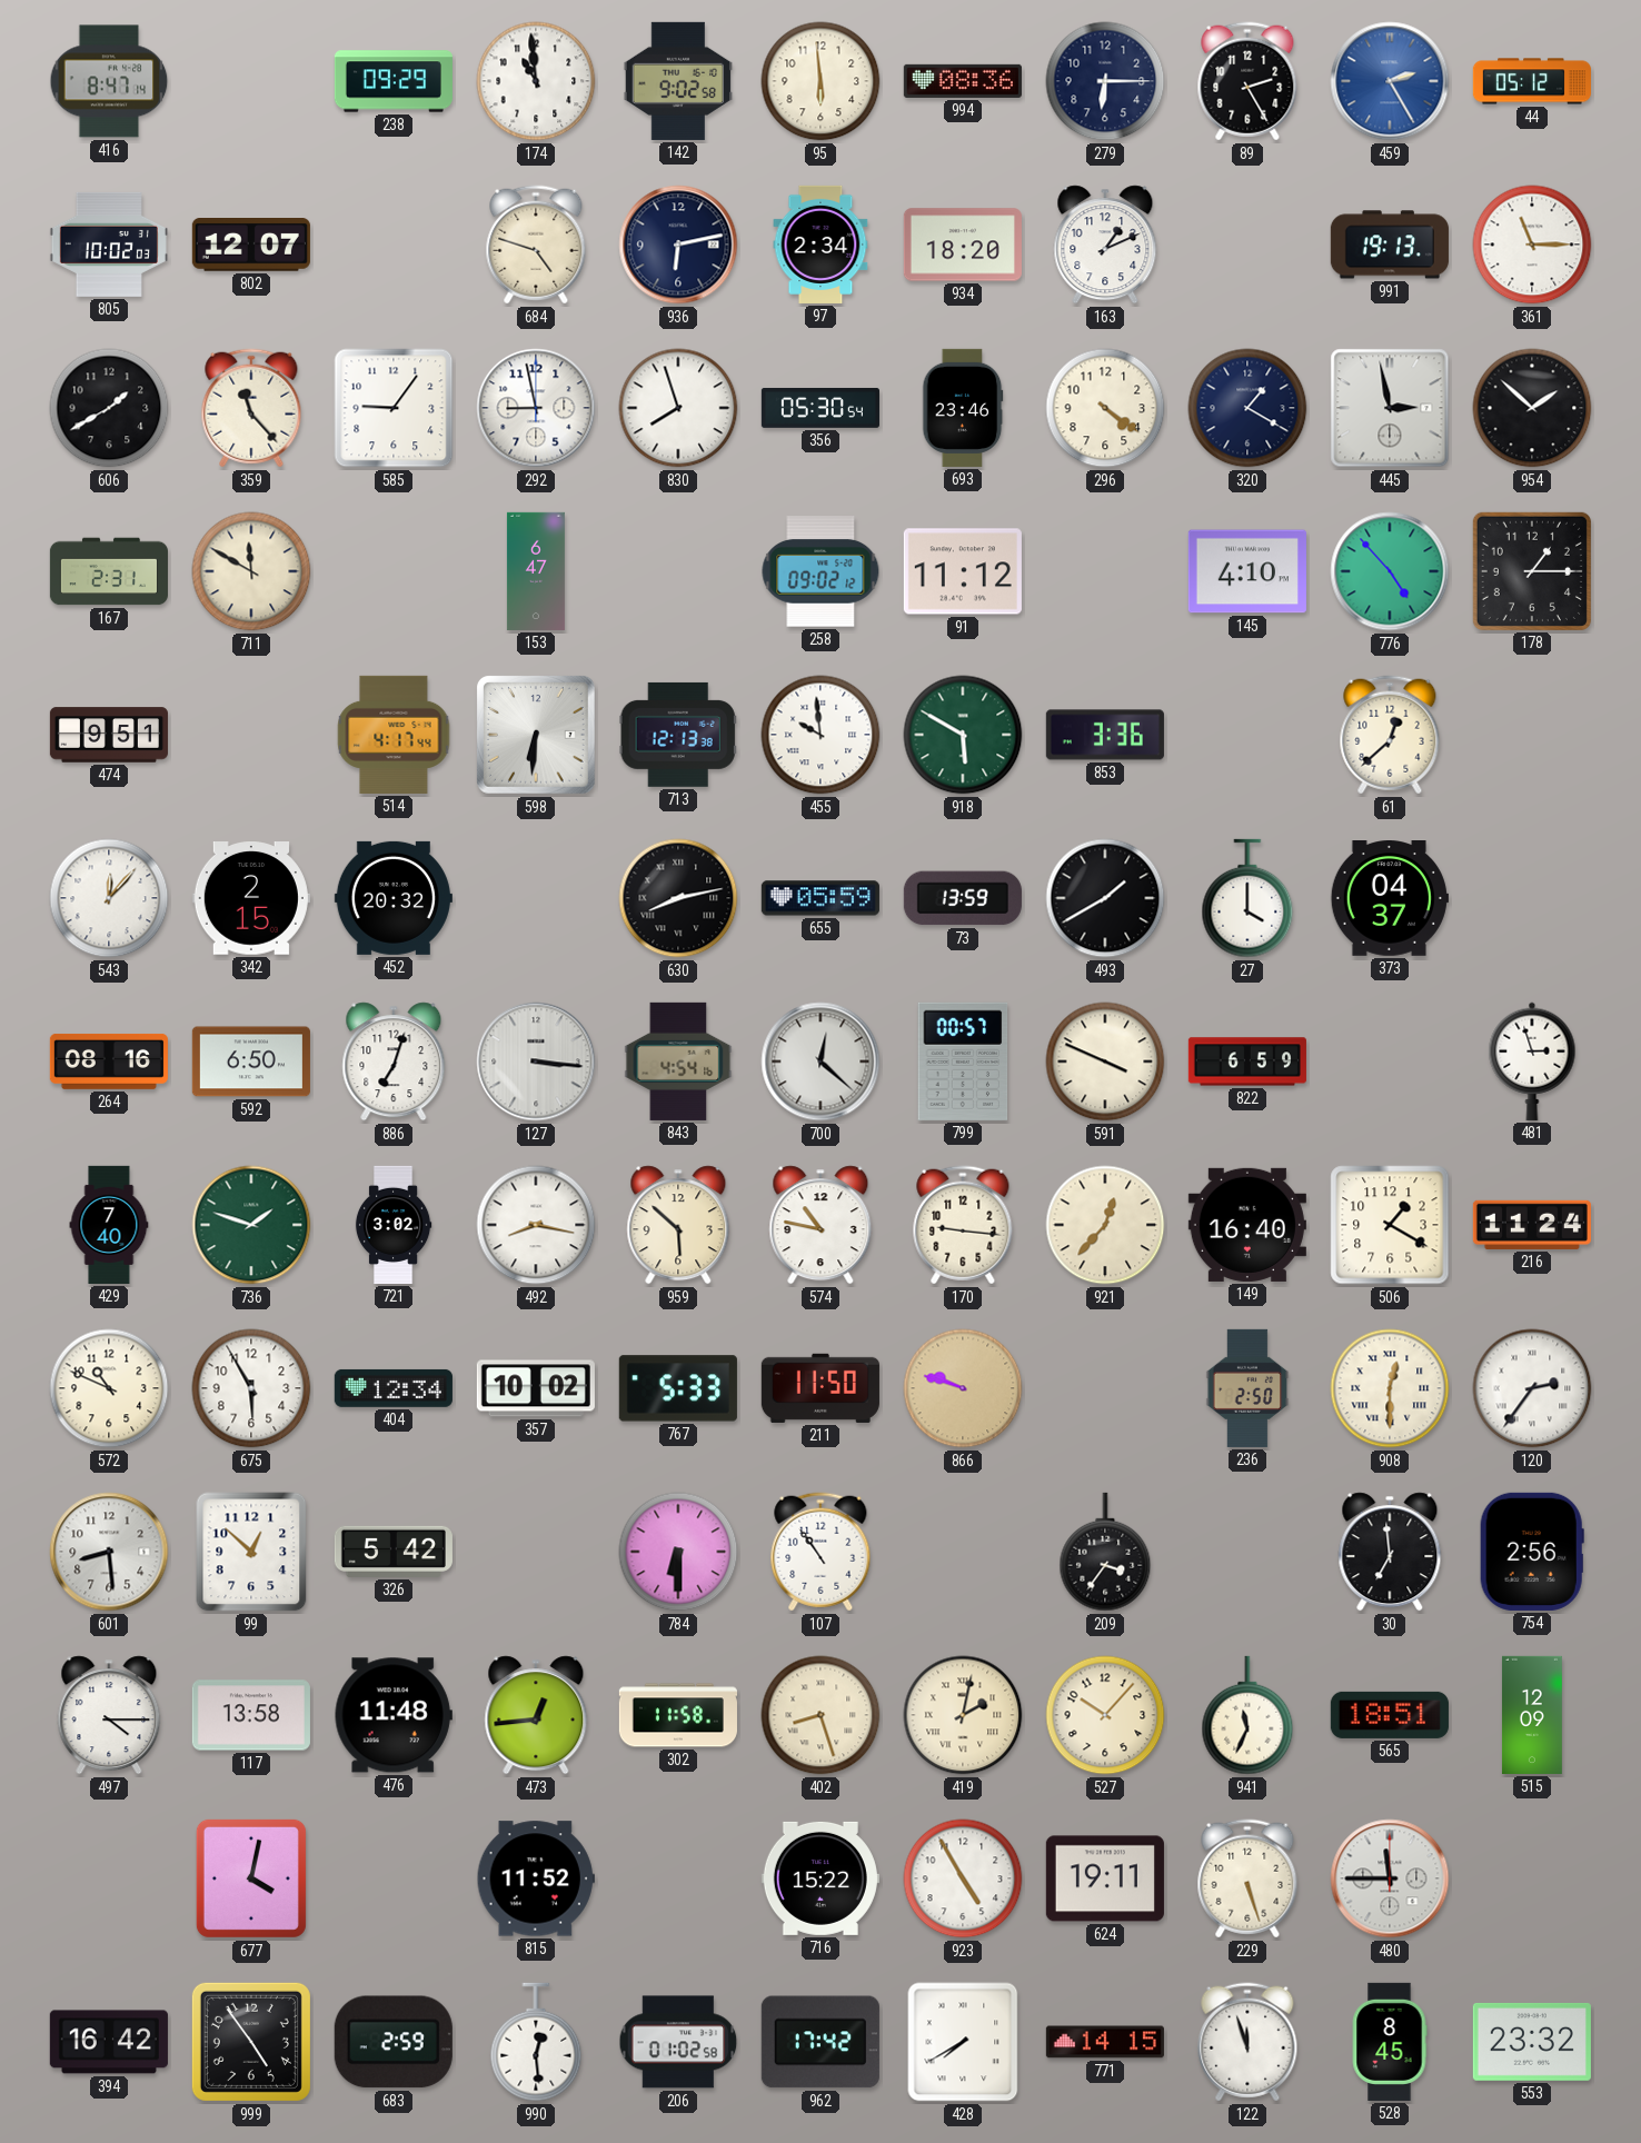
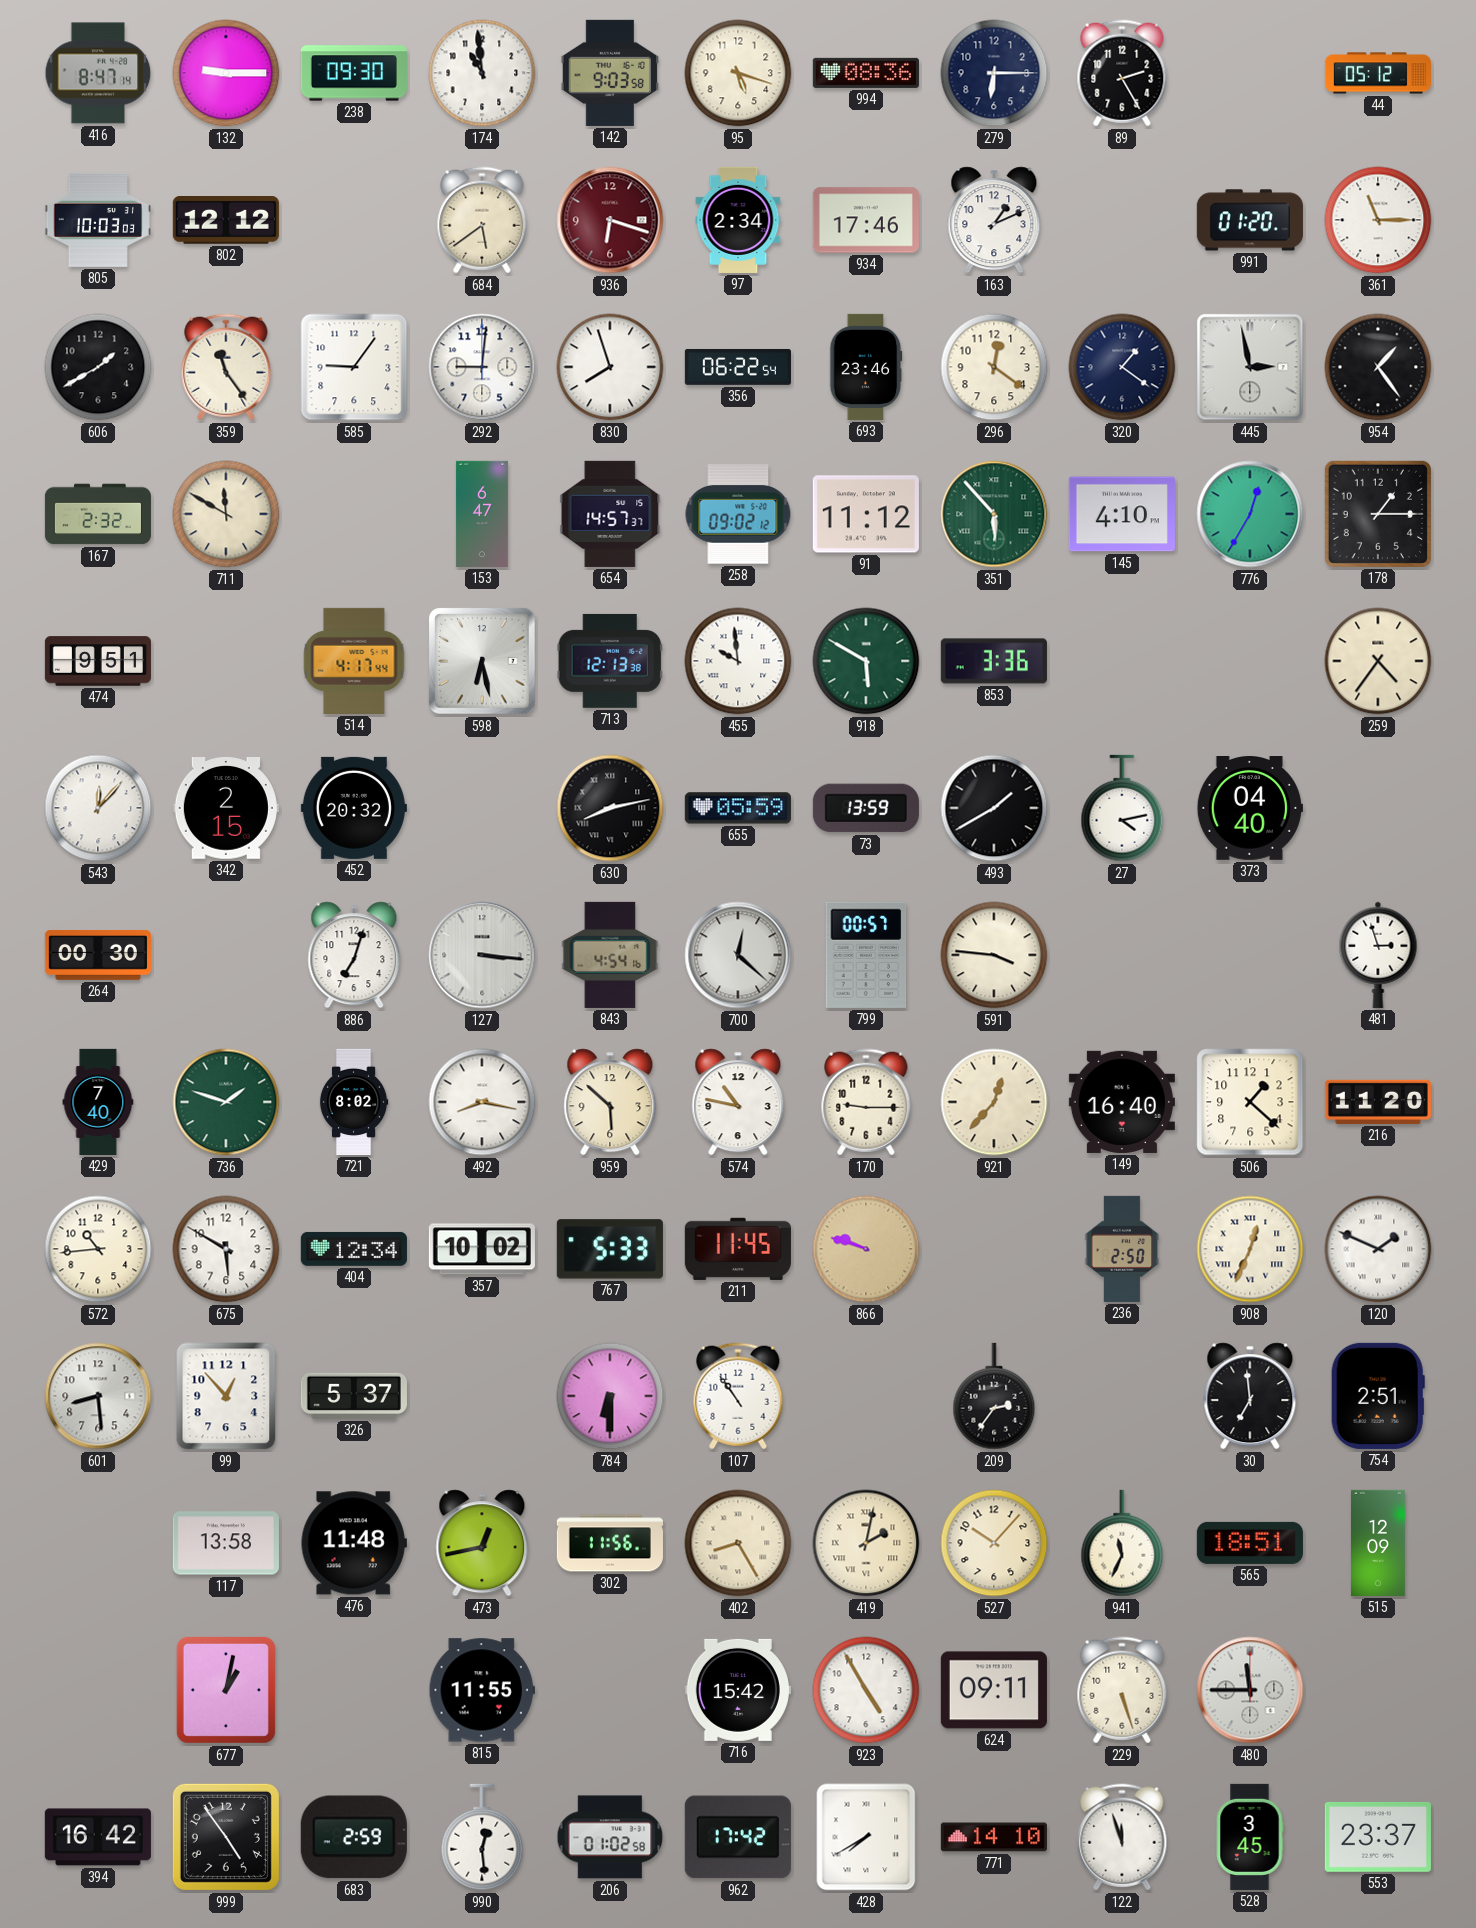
132: none -> 9:15 (226, 73)
238: 09:29 -> 09:30 (354, 73)
142: 9:02 -> 9:03 (610, 73)
95: 5:59 -> 5:18 (738, 73)
459: 2:25 -> none (1390, 81)
805: 10:02 -> 10:03 (98, 220)
802: 12:07 -> 12:12 (226, 221)
684: 4:48 -> 5:39 (482, 220)
936: 6:13 -> 6:18 (610, 220)
936 dial: navy -> burgundy (610, 220)
934: 18:20 -> 17:46 (866, 220)
991: 19:13 -> 01:20 (1250, 220)
359: 11:23 -> 11:24 (226, 367)
292: 8:58 -> 9:01 (482, 367)
356: 05:30 -> 06:22 (738, 367)
296: 4:21 -> 12:21 (994, 367)
320: 1:20 -> 1:21 (1122, 367)
954: 1:52 -> 1:24 (1378, 367)
167: 2:31 -> 2:32 (98, 514)
654: none -> 14:57 (610, 514)
351: none -> 5:53 (994, 514)
776: 4:53 -> 12:35 (1250, 514)
598: 6:31 -> 6:28 (482, 661)
61: 12:38 -> none (1390, 735)
259: none -> 4:36 (1378, 661)
27: 4:00 -> 4:13 (1122, 808)
373: 04:37 -> 04:40 (1250, 809)
264: 08:16 -> 00:30 (98, 955)
592: 6:50 -> none (251, 1061)
591: 3:49 -> 3:46 (994, 955)
822: 6:59 -> none (1247, 1061)
721: 3:02 -> 8:02 (354, 1102)
170: 9:16 -> 9:15 (866, 1102)
506: 1:20 -> 1:22 (1250, 1102)
216: 11:24 -> 11:20 (1378, 1102)
572: 10:49 -> 10:44 (98, 1249)
675: 5:55 -> 5:50 (226, 1249)
211: 11:50 -> 11:45 (738, 1249)
908: 12:30 -> 12:34 (1250, 1249)
120: 2:36 -> 1:49 (1378, 1249)
99: 12:52 -> 12:53 (226, 1396)
326: 5:42 -> 5:37 (354, 1396)
209: 3:36 -> 2:36 (994, 1396)
754: 2:56 -> 2:51 (1378, 1396)
497: 4:15 -> none (109, 1715)
473: 12:44 -> 12:43 (482, 1543)
302: 11:58 -> 11:56 (610, 1543)
402: 8:27 -> 8:25 (738, 1543)
677: 4:02 -> 1:02 (226, 1690)
815: 11:52 -> 11:55 (482, 1690)
716: 15:22 -> 15:42 (738, 1690)
624: 19:11 -> 09:11 (994, 1690)
771: 14:15 -> 14:10 (994, 1837)
528: 8:45 -> 3:45 (1250, 1837)
553: 23:32 -> 23:37 (1378, 1837)
